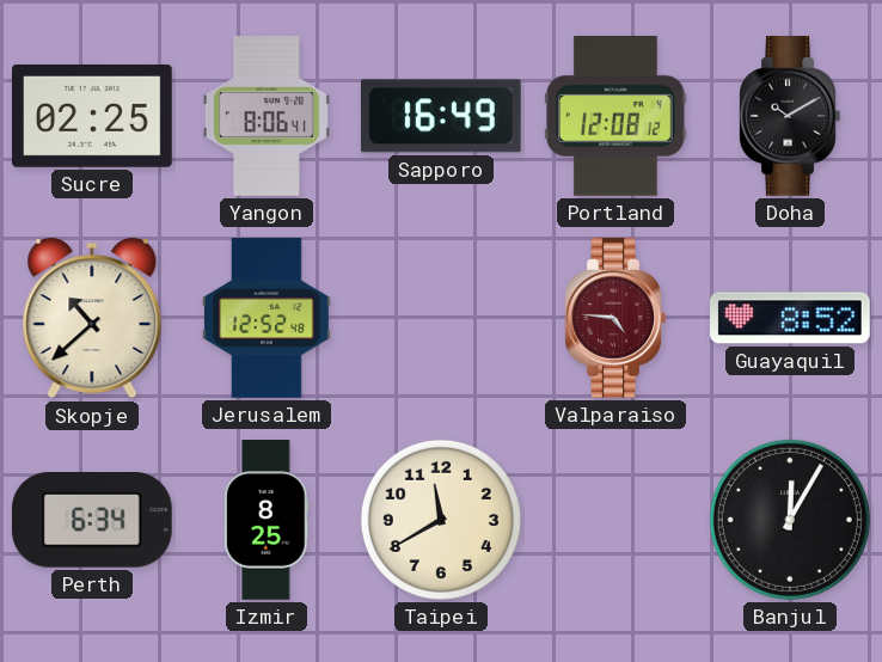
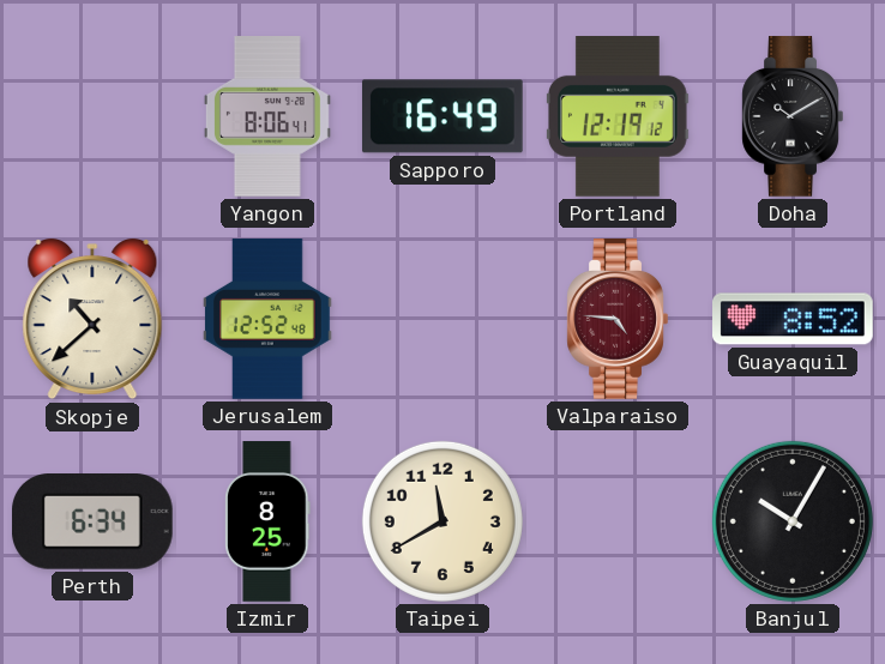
Sucre: 02:25 -> none (93, 116)
Portland: 12:08 -> 12:19 (619, 117)
Banjul: 12:05 -> 10:05 (793, 521)
